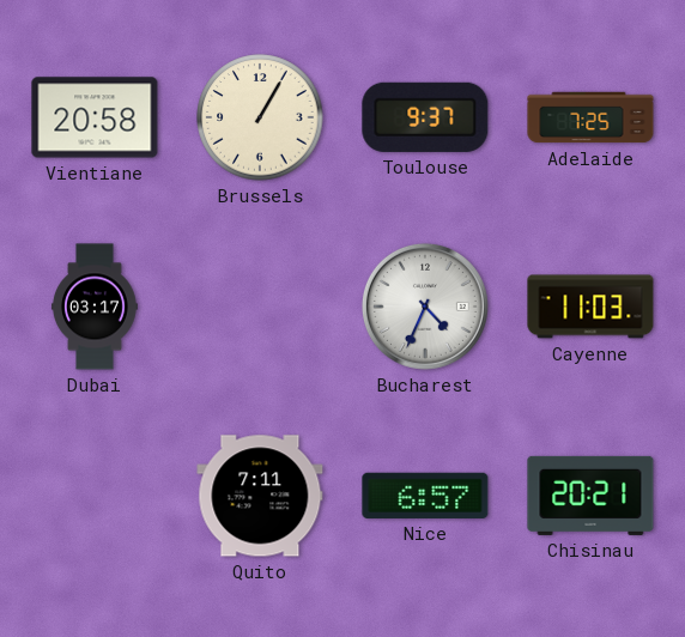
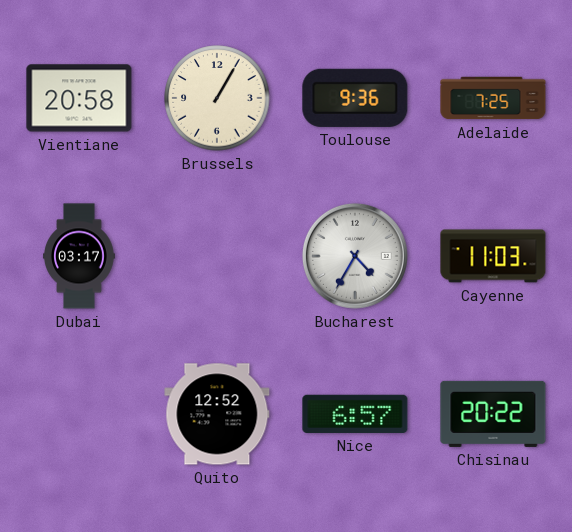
Toulouse: 9:37 -> 9:36 (355, 98)
Bucharest: 4:34 -> 4:35 (355, 256)
Quito: 7:11 -> 12:52 (217, 414)
Chisinau: 20:21 -> 20:22 (493, 414)
